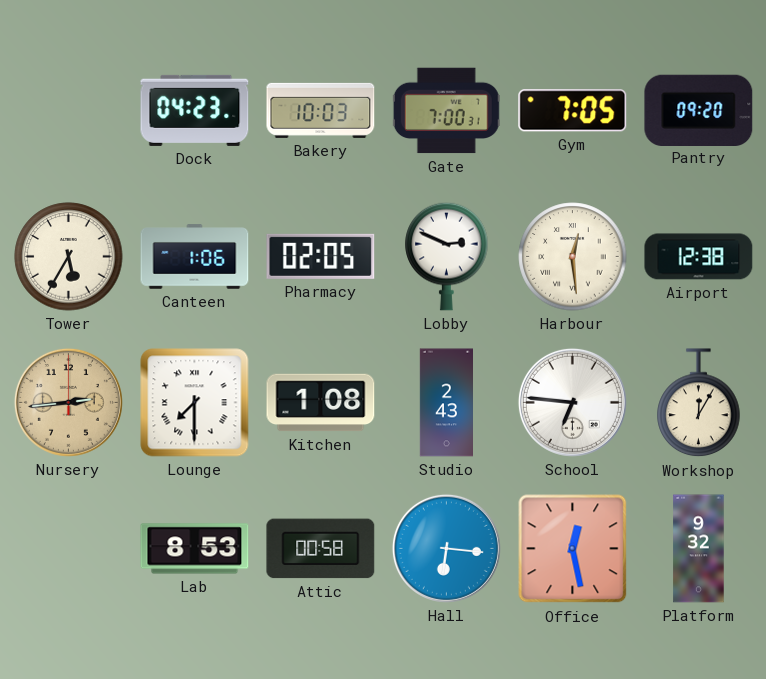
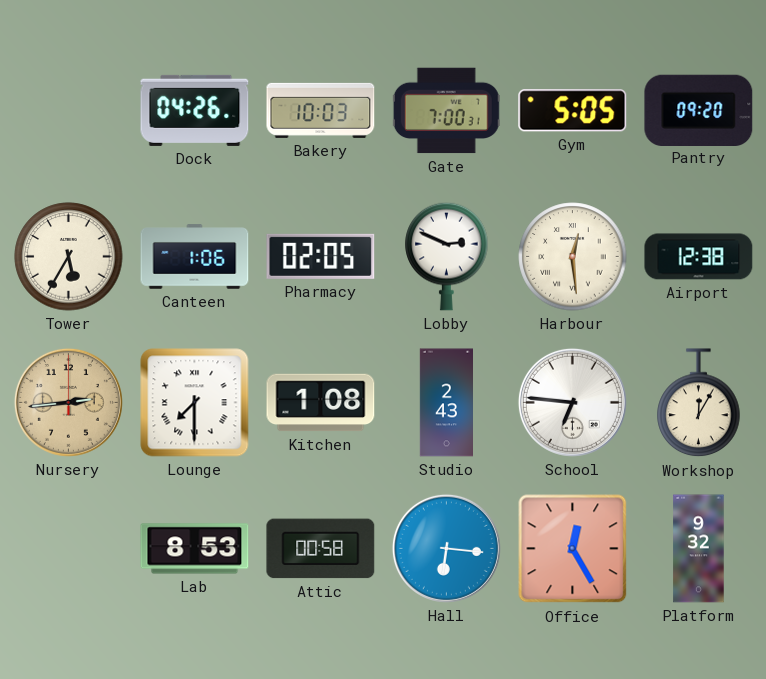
Dock: 04:23 -> 04:26 (195, 110)
Gym: 7:05 -> 5:05 (573, 111)
Office: 12:28 -> 12:25 (573, 549)
